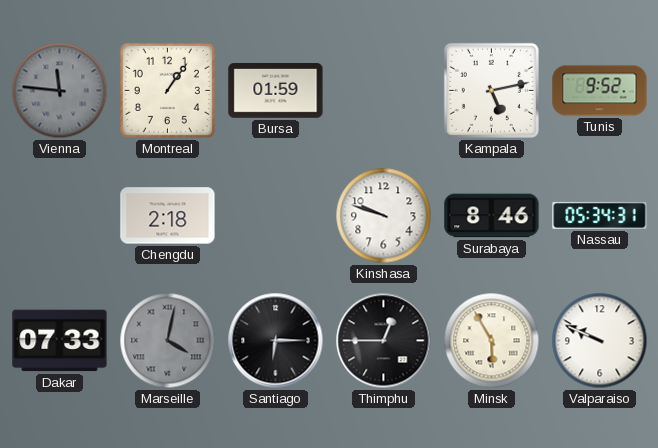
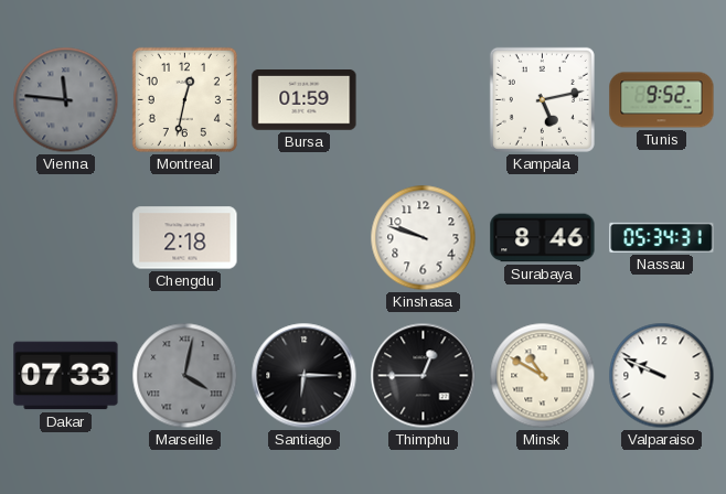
Montreal: 1:06 -> 12:32 (184, 99)
Minsk: 5:55 -> 10:50 (543, 376)
